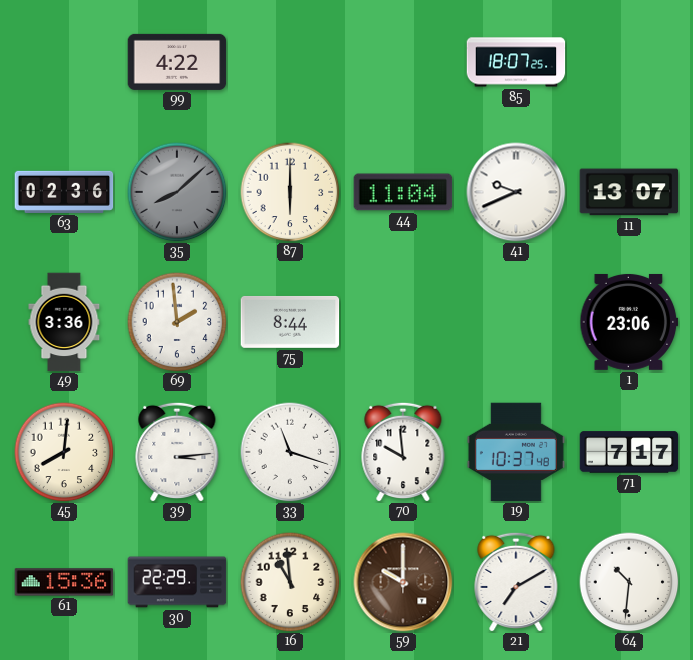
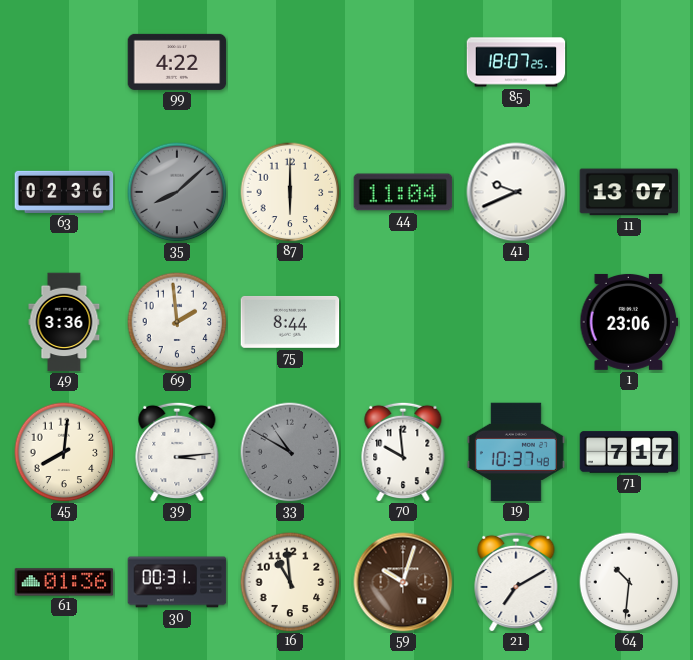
33: 11:18 -> 10:50 (290, 452)
33 dial: white -> grey (290, 452)
61: 15:36 -> 01:36 (64, 582)
30: 22:29 -> 00:31 (177, 582)
59: 10:00 -> 10:03 (403, 582)
